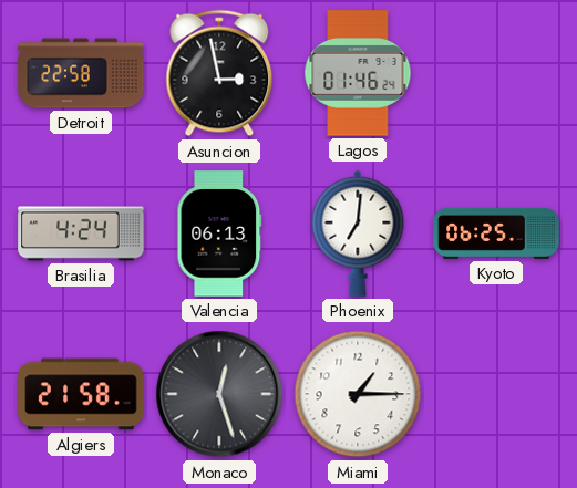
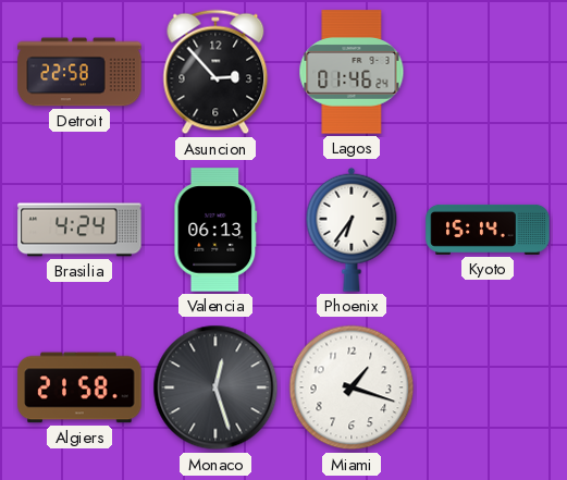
Asuncion: 2:58 -> 2:53 (215, 72)
Phoenix: 7:01 -> 6:36 (352, 230)
Kyoto: 06:25 -> 15:14 (488, 230)
Miami: 1:15 -> 1:18 (352, 387)
